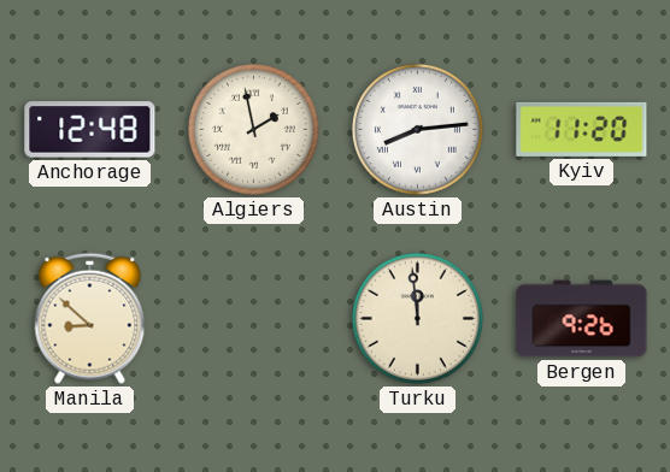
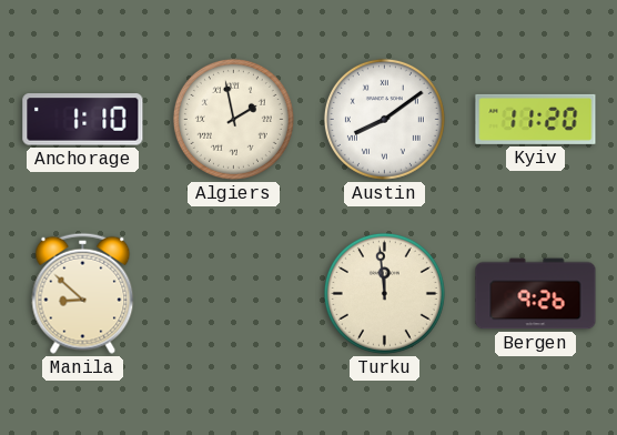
Anchorage: 12:48 -> 1:10 (83, 120)
Austin: 8:14 -> 8:09 (384, 119)
